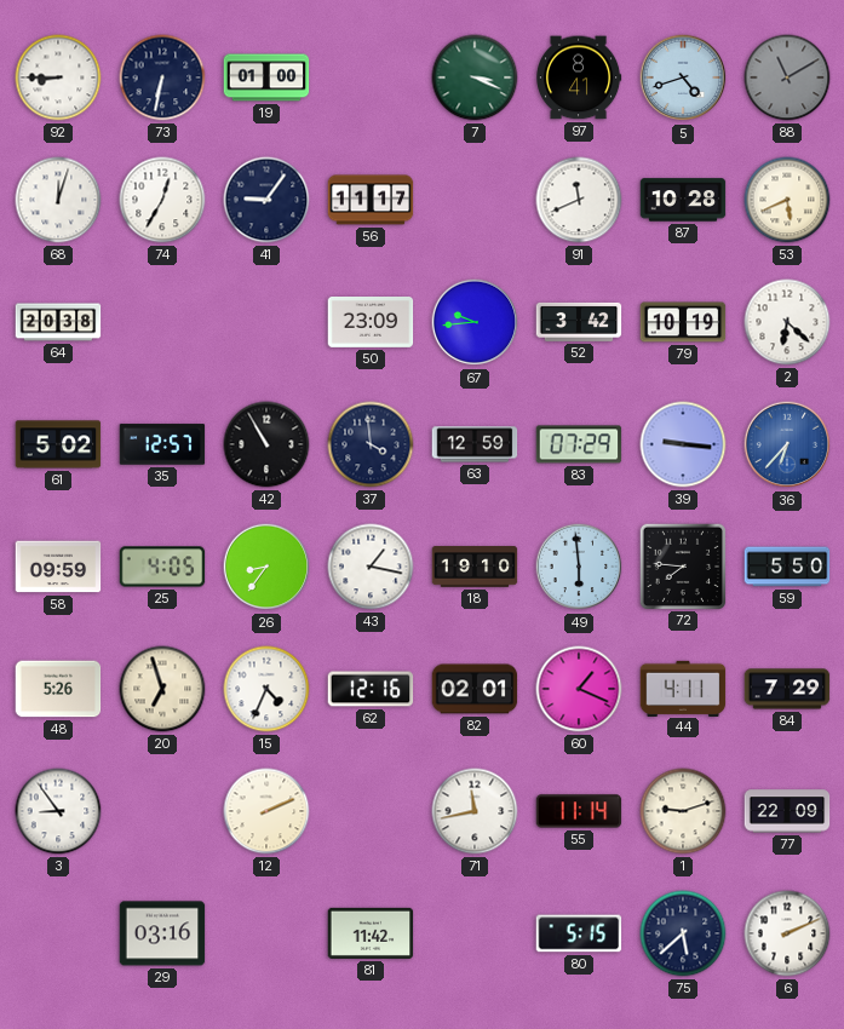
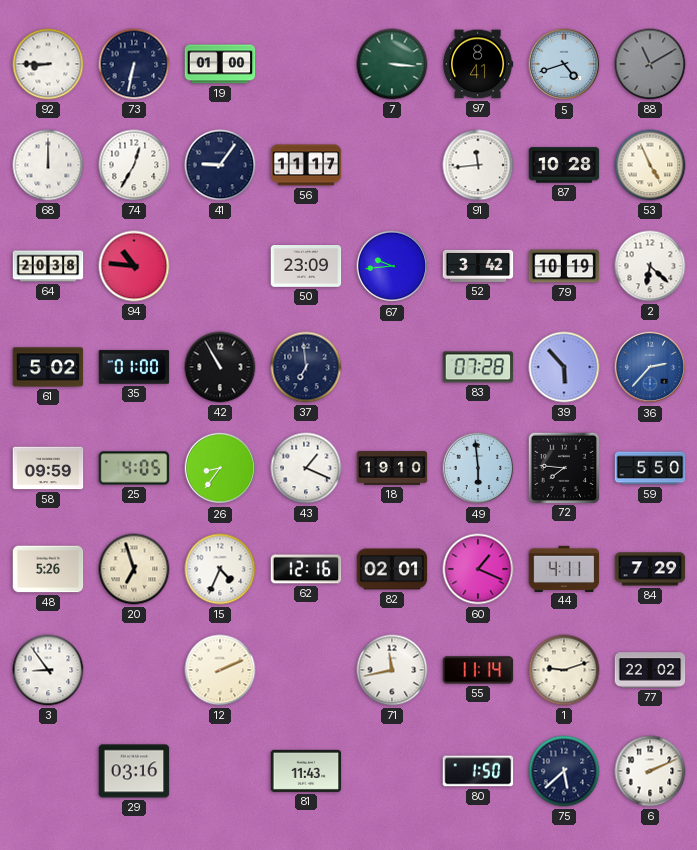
7: 3:19 -> 3:16 (392, 64)
68: 12:03 -> 12:00 (48, 165)
91: 11:41 -> 11:44 (478, 165)
53: 5:41 -> 4:56 (650, 165)
94: none -> 10:46 (134, 266)
35: 12:57 -> 01:00 (134, 367)
37: 3:59 -> 6:59 (306, 367)
63: 12:59 -> none (475, 444)
83: 07:29 -> 07:28 (478, 367)
39: 9:16 -> 5:53 (564, 367)
36: 6:37 -> 2:37 (650, 367)
43: 1:17 -> 1:19 (306, 468)
77: 22:09 -> 22:02 (650, 670)
81: 11:42 -> 11:43 (306, 771)
80: 5:15 -> 1:50 (478, 771)
